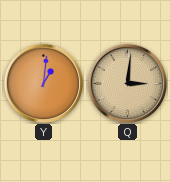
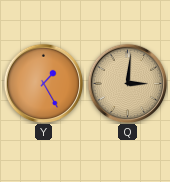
Y: 1:01 -> 1:25 (43, 83)
